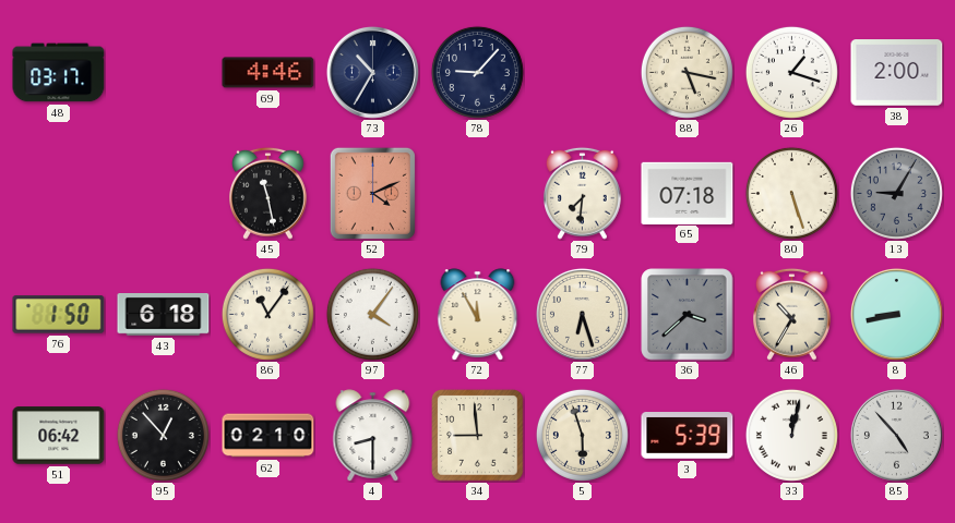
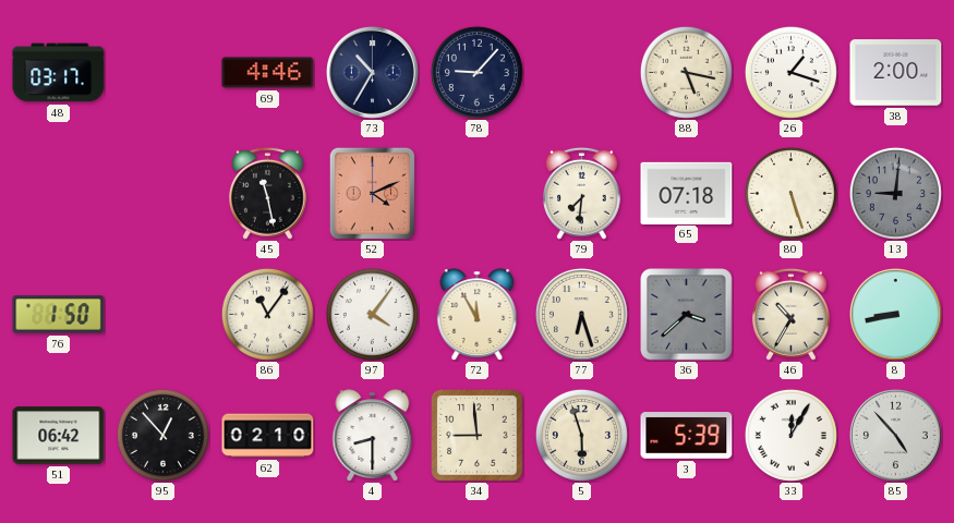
13: 9:05 -> 9:01 (895, 193)
43: 6:18 -> none (164, 315)
33: 12:02 -> 12:05 (790, 435)
